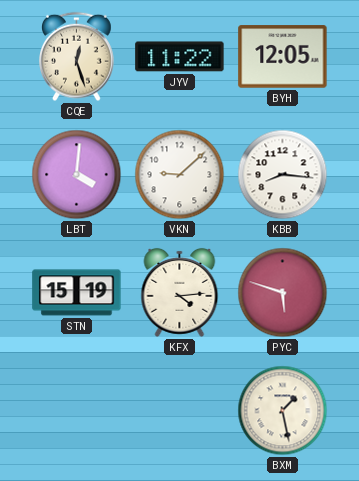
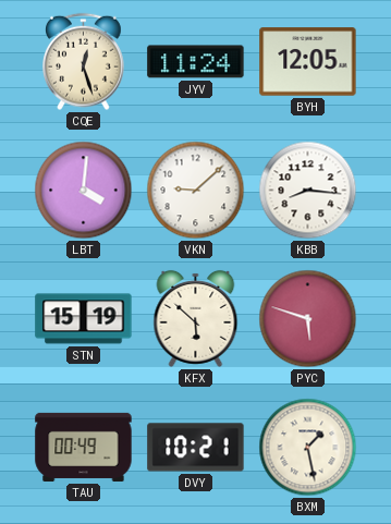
JYV: 11:22 -> 11:24 (196, 62)
KFX: 4:14 -> 5:52 (196, 318)
TAU: none -> 00:49 (84, 447)
DVY: none -> 10:21 (196, 448)
